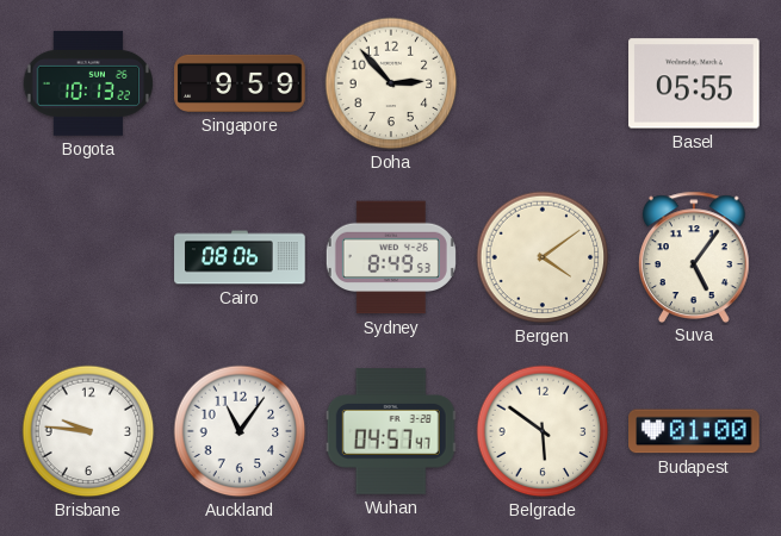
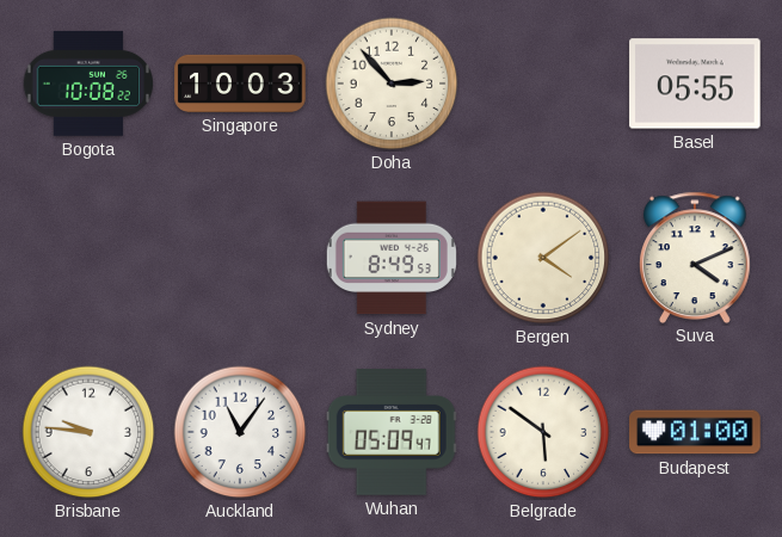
Bogota: 10:13 -> 10:08 (87, 84)
Singapore: 9:59 -> 10:03 (240, 84)
Cairo: 08:06 -> none (240, 257)
Suva: 5:06 -> 4:11 (695, 257)
Wuhan: 04:57 -> 05:09 (392, 432)
